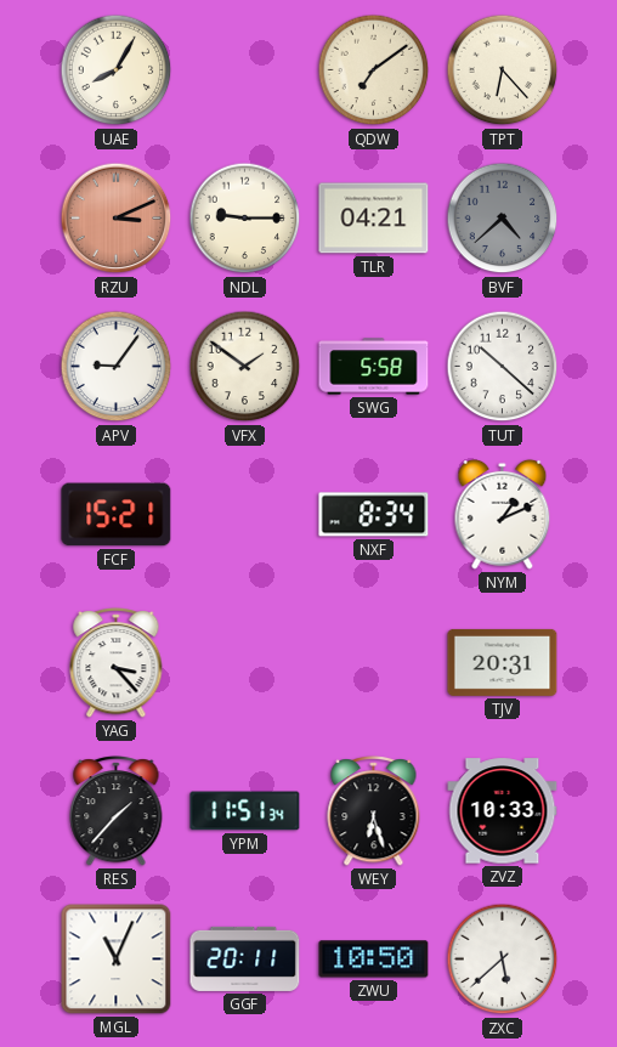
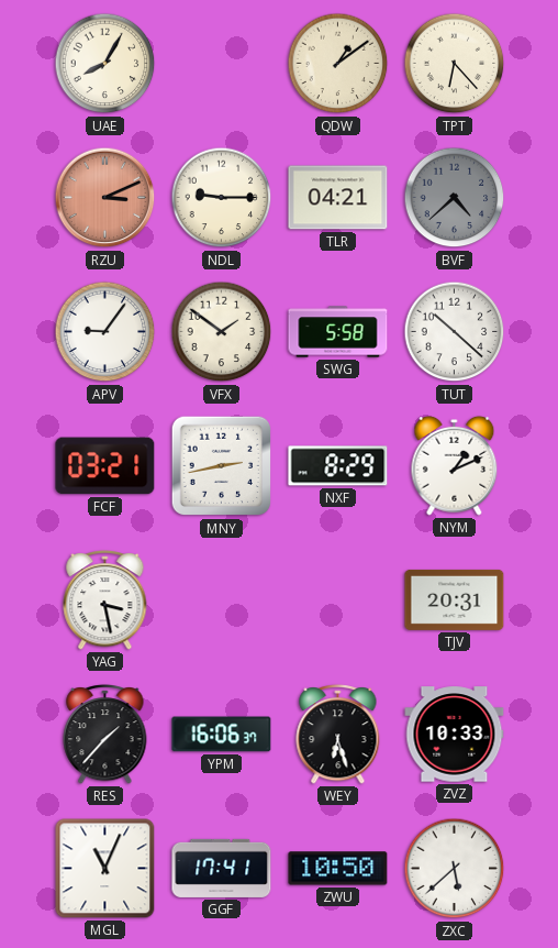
QDW: 7:09 -> 1:09 (338, 64)
FCF: 15:21 -> 03:21 (105, 466)
MNY: none -> 2:43 (222, 466)
NXF: 8:34 -> 8:29 (338, 466)
YAG: 3:23 -> 3:28 (105, 600)
YPM: 11:51 -> 16:06 (222, 735)
GGF: 20:11 -> 17:41 (222, 868)
